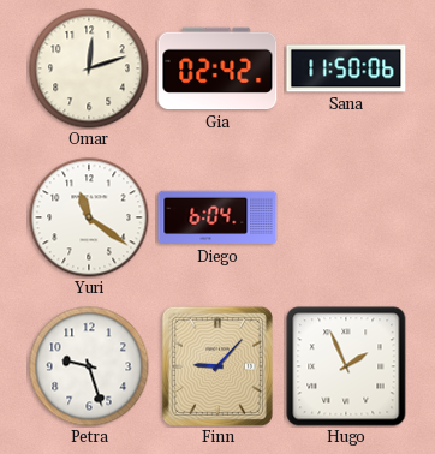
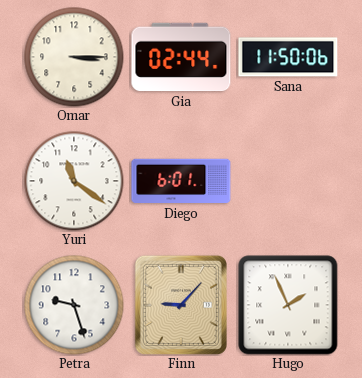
Omar: 12:12 -> 3:15 (74, 57)
Gia: 02:42 -> 02:44 (181, 57)
Diego: 6:04 -> 6:01 (181, 181)
